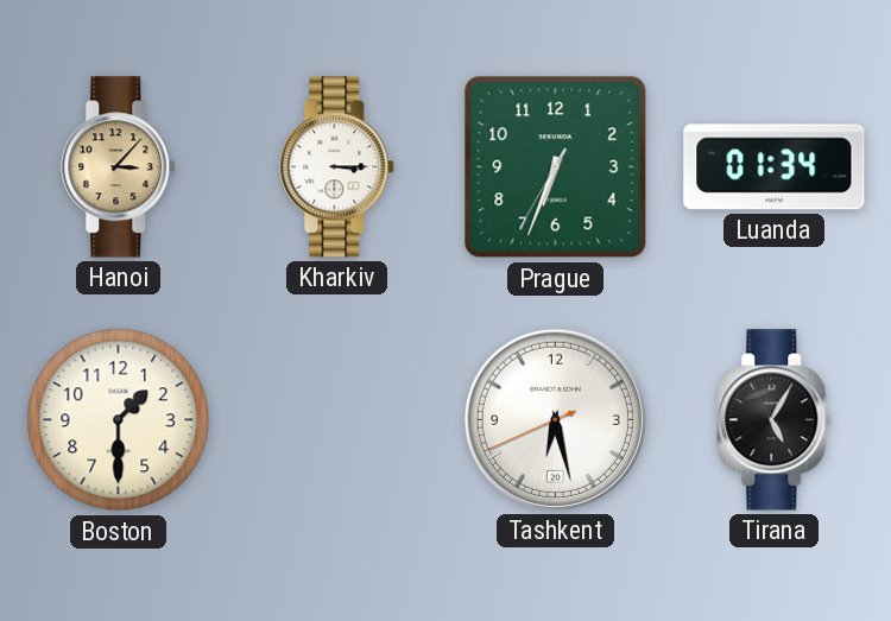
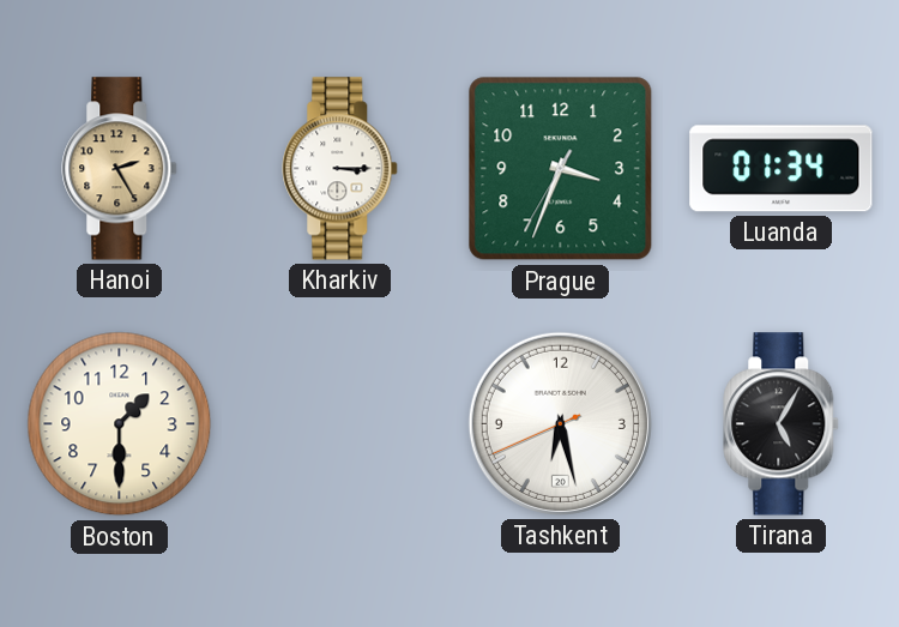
Hanoi: 3:07 -> 2:25 (120, 169)
Prague: 6:33 -> 3:33 (561, 169)
